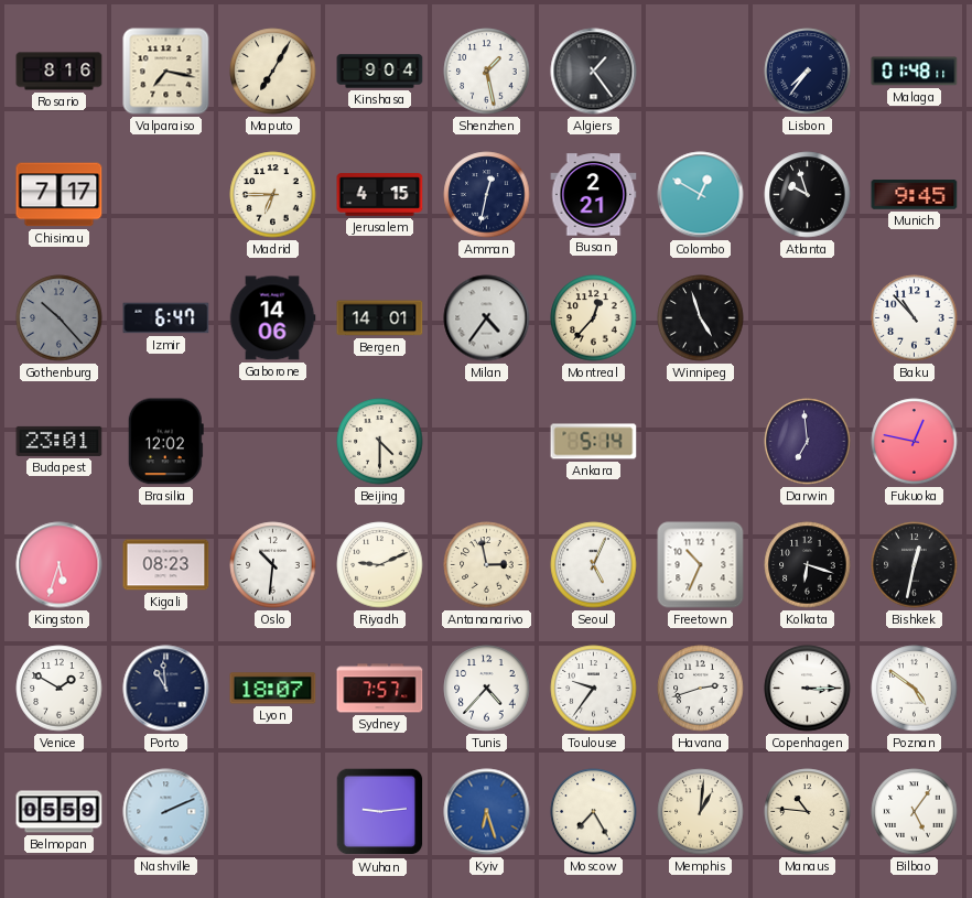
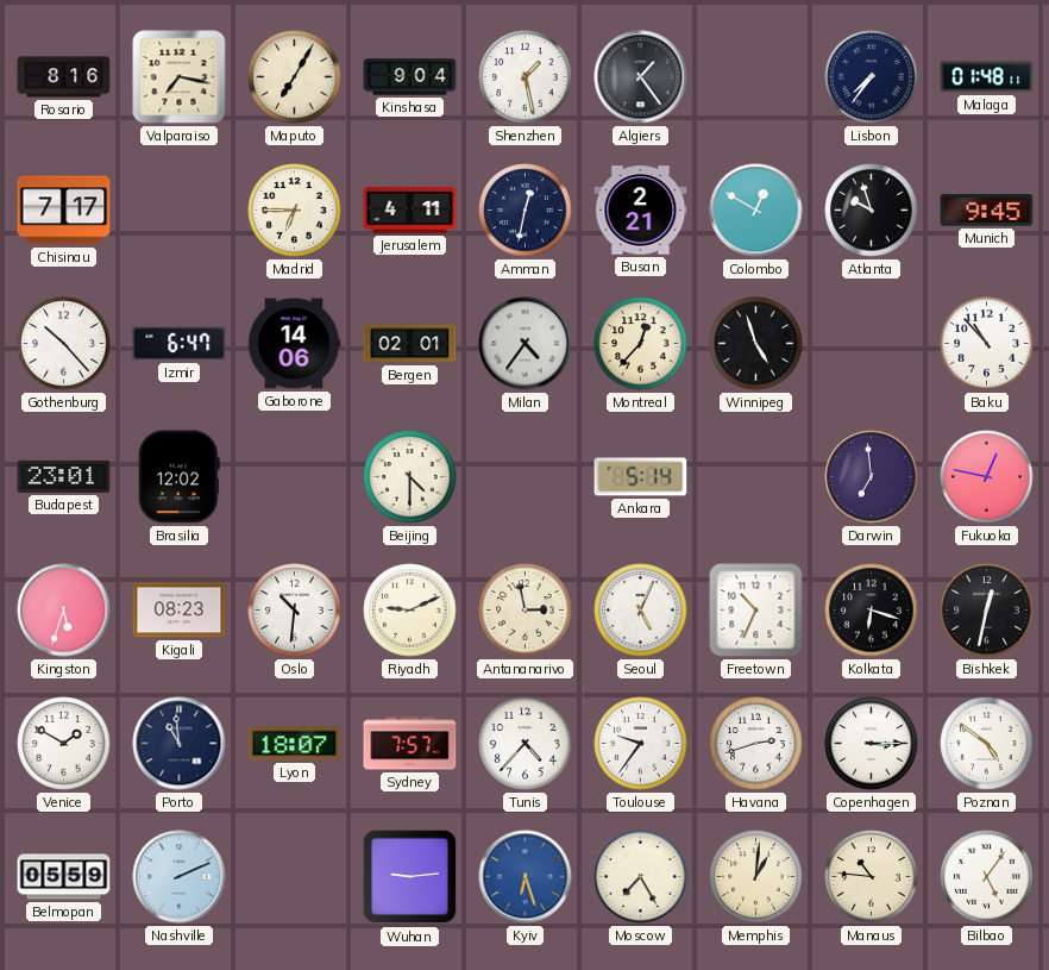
Jerusalem: 4:15 -> 4:11 (410, 211)
Gothenburg dial: grey -> white (64, 344)
Bergen: 14:01 -> 02:01 (410, 344)
